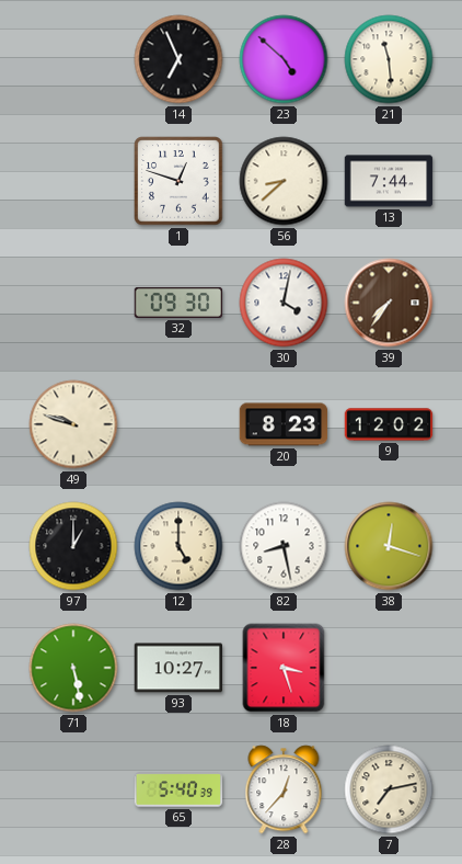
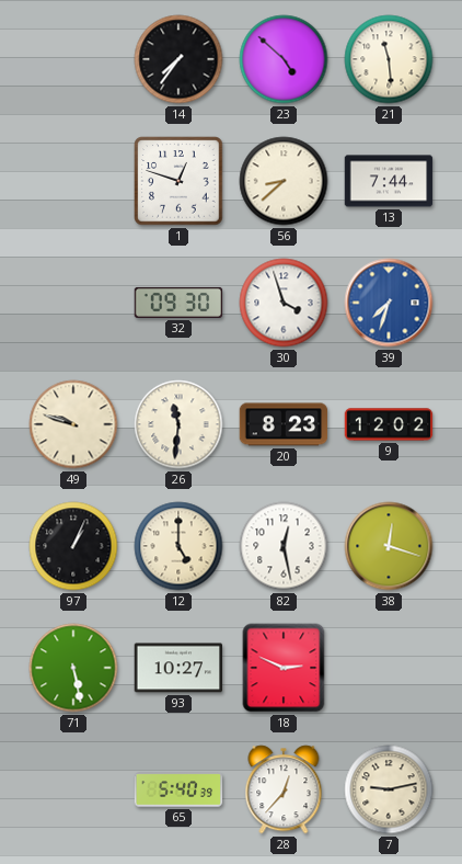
14: 6:56 -> 7:36 (178, 59)
30: 4:02 -> 3:57 (284, 303)
39: 7:36 -> 7:33 (389, 303)
39 dial: brown -> blue (389, 303)
26: none -> 11:31 (178, 424)
97: 1:00 -> 1:04 (73, 546)
82: 8:28 -> 12:28 (284, 546)
18: 3:27 -> 2:49 (284, 668)
7: 7:13 -> 9:13 (389, 789)
